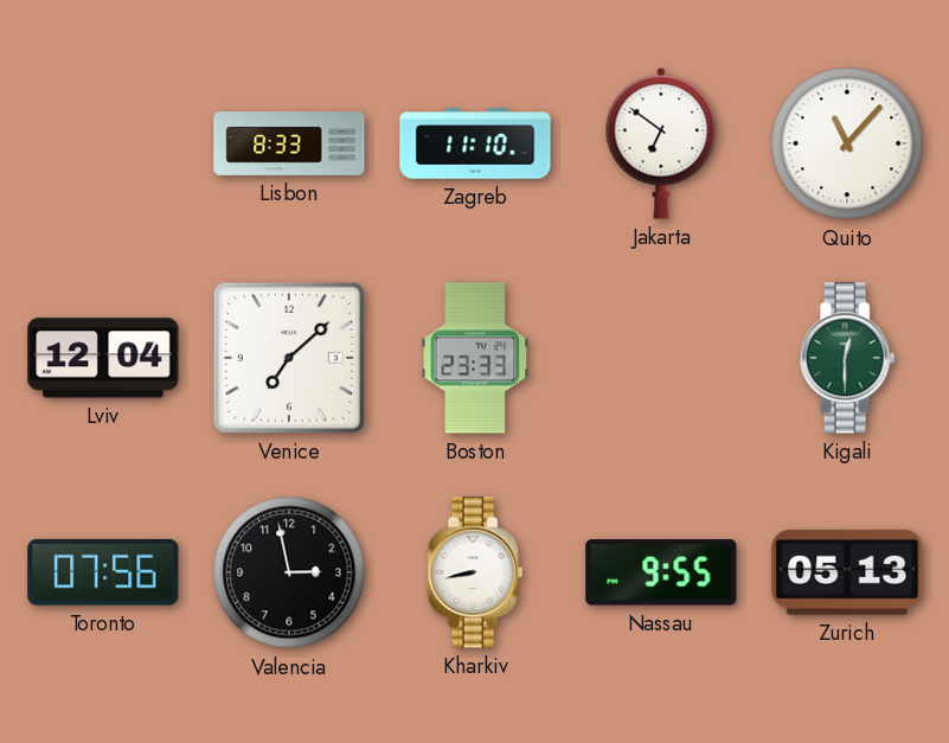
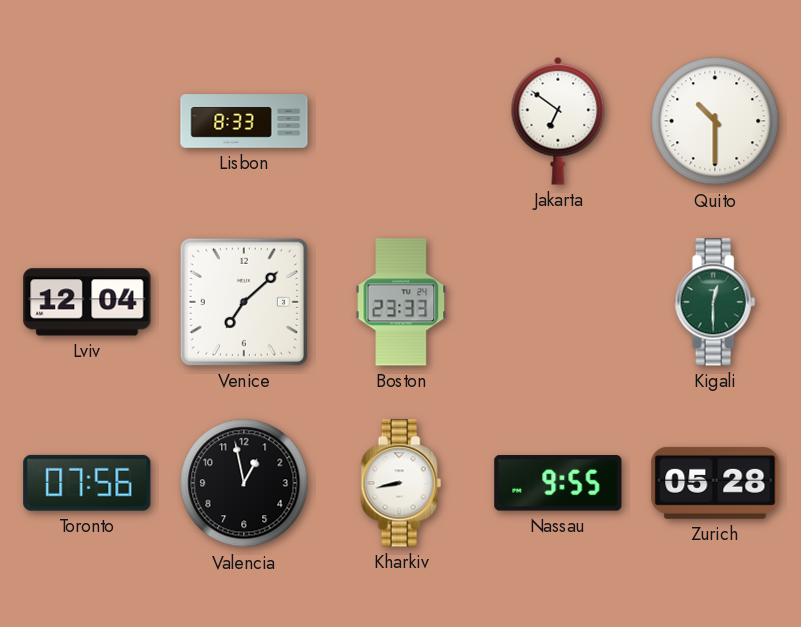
Zagreb: 11:10 -> none (475, 143)
Quito: 11:07 -> 10:30 (715, 121)
Valencia: 2:58 -> 12:58 (244, 483)
Zurich: 05:13 -> 05:28 (715, 483)
